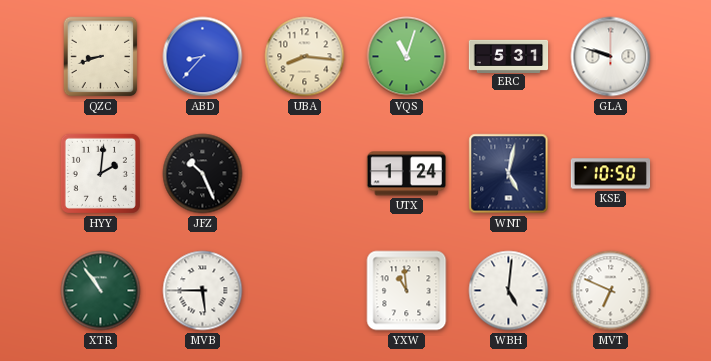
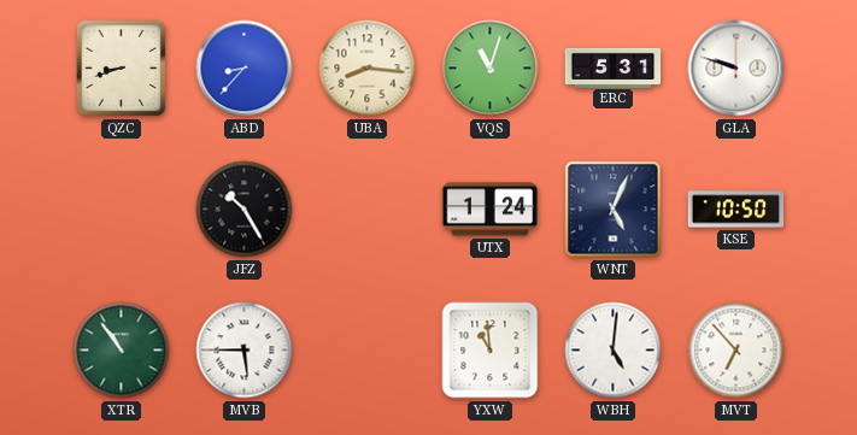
HYY: 2:01 -> none (100, 173)
JFZ: 10:26 -> 10:25 (245, 210)
WNT: 5:02 -> 5:04 (614, 210)
MVT: 6:49 -> 6:53 (736, 351)
